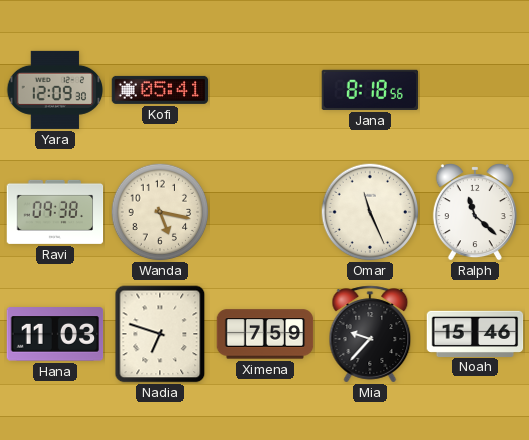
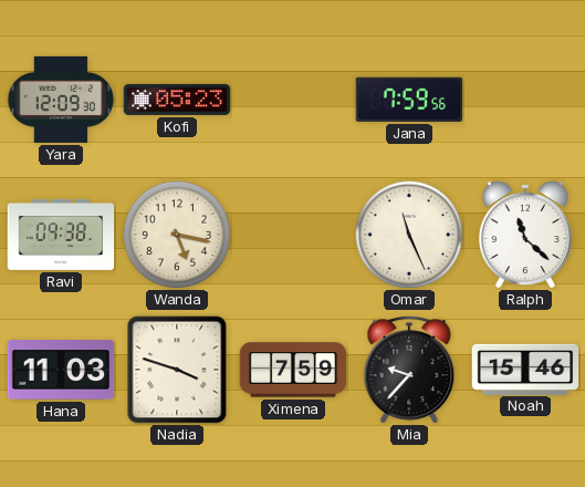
Kofi: 05:41 -> 05:23 (177, 100)
Jana: 8:18 -> 7:59 (409, 100)
Nadia: 6:48 -> 3:48 (177, 370)
